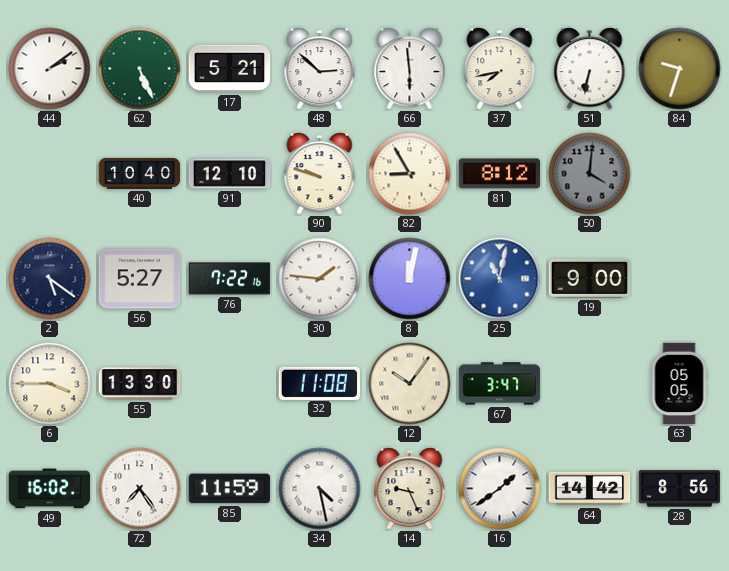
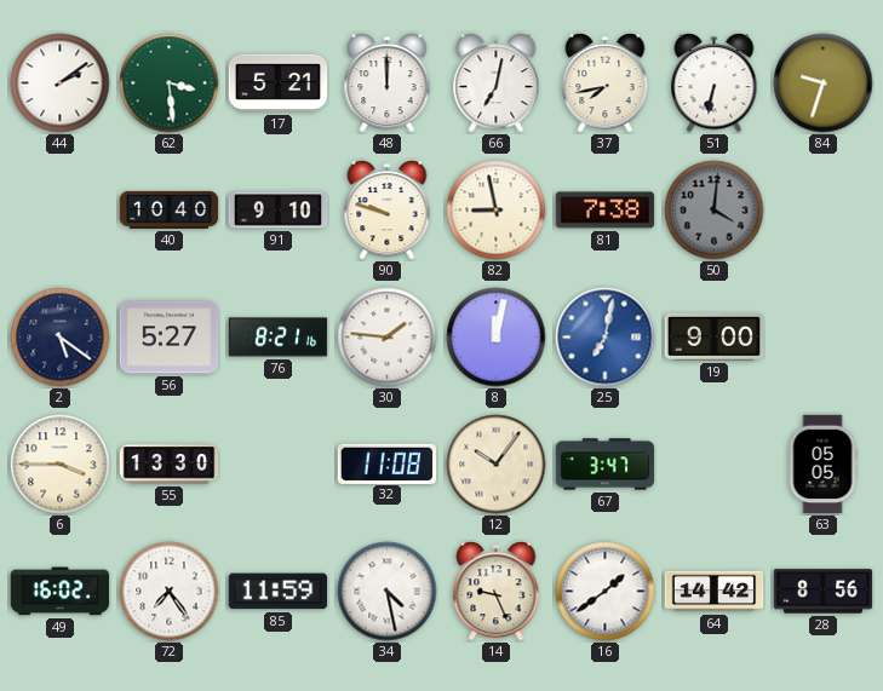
62: 5:26 -> 3:29 (170, 84)
48: 2:52 -> 12:00 (388, 84)
66: 5:59 -> 7:02 (497, 84)
91: 12:10 -> 9:10 (279, 211)
82: 8:55 -> 8:58 (497, 211)
81: 8:12 -> 7:38 (606, 211)
76: 7:22 -> 8:21 (279, 338)
25: 11:02 -> 7:02 (606, 338)
